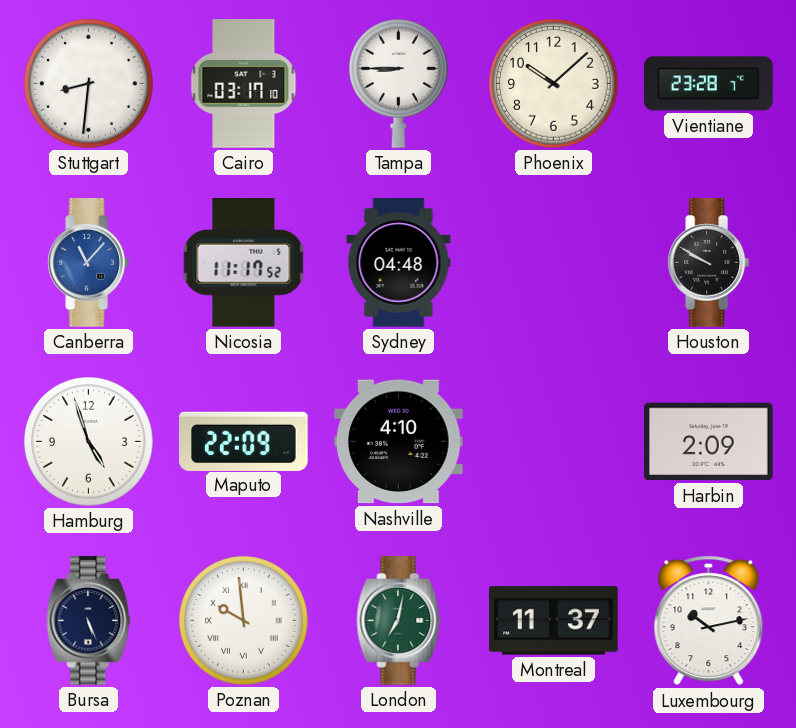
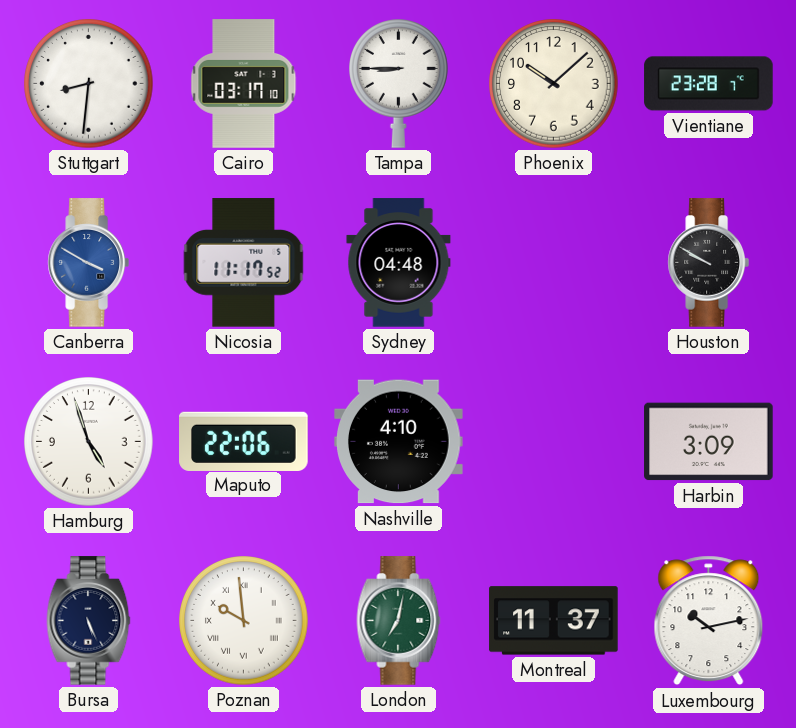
Canberra: 11:07 -> 3:50 (88, 263)
Maputo: 22:09 -> 22:06 (244, 441)
Harbin: 2:09 -> 3:09 (709, 442)
